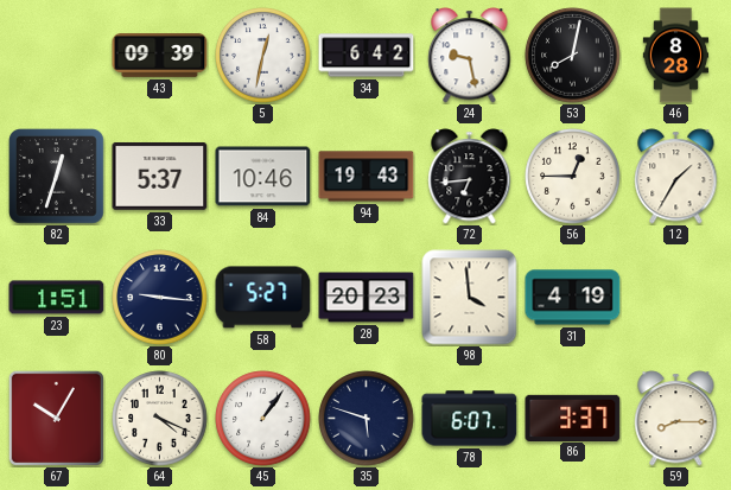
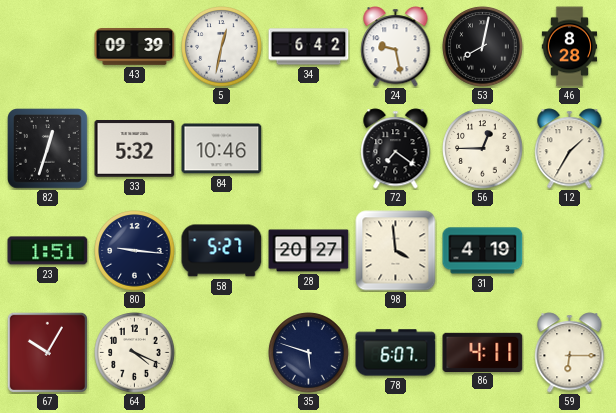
33: 5:37 -> 5:32 (135, 149)
94: 19:43 -> none (367, 177)
72: 6:44 -> 7:21 (396, 149)
28: 20:23 -> 20:27 (309, 251)
45: 1:06 -> none (263, 419)
86: 3:37 -> 4:11 (483, 352)
59: 8:15 -> 6:15 (570, 353)
